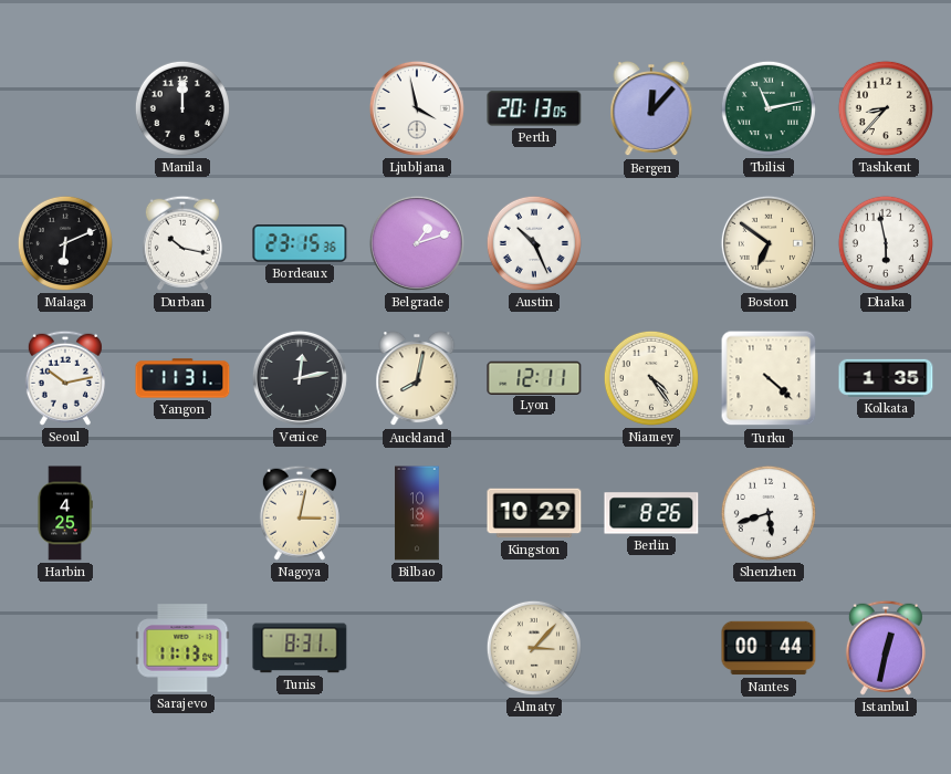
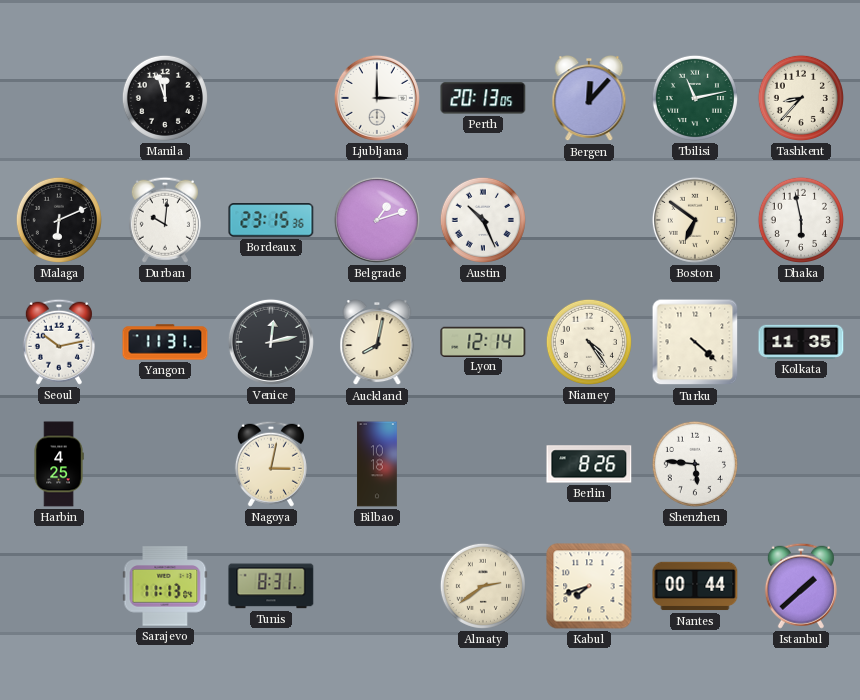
Manila: 12:00 -> 11:57 (165, 98)
Ljubljana: 3:58 -> 3:00 (377, 98)
Durban: 10:17 -> 10:01 (165, 220)
Lyon: 12:11 -> 12:14 (483, 341)
Kolkata: 1:35 -> 11:35 (801, 342)
Kingston: 10:29 -> none (534, 513)
Shenzhen: 5:42 -> 5:46 (695, 464)
Almaty: 3:07 -> 2:39 (483, 586)
Kabul: none -> 7:42 (589, 586)
Istanbul: 12:32 -> 1:38 (801, 586)
